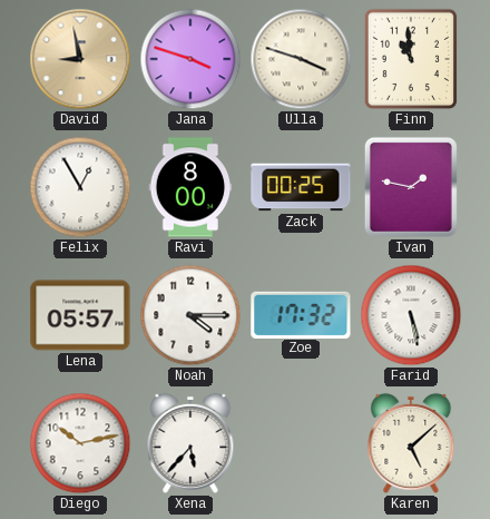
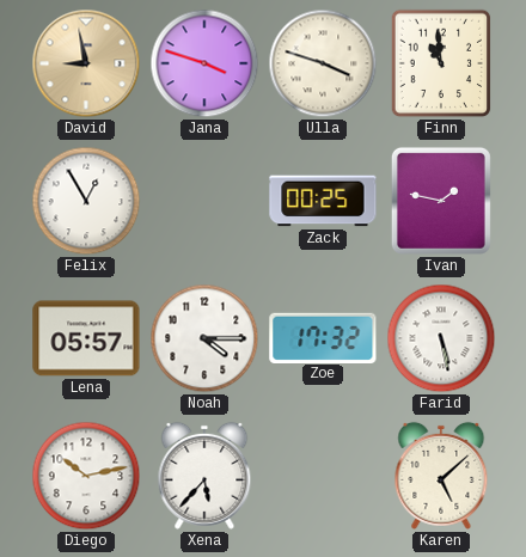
Ravi: 8:00 -> none (190, 187)
